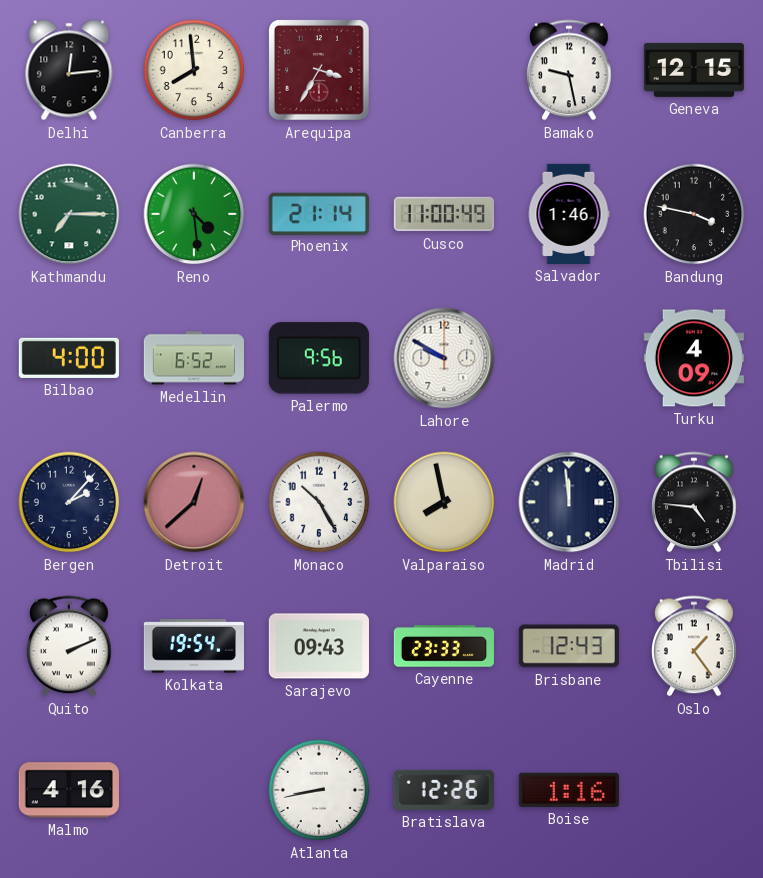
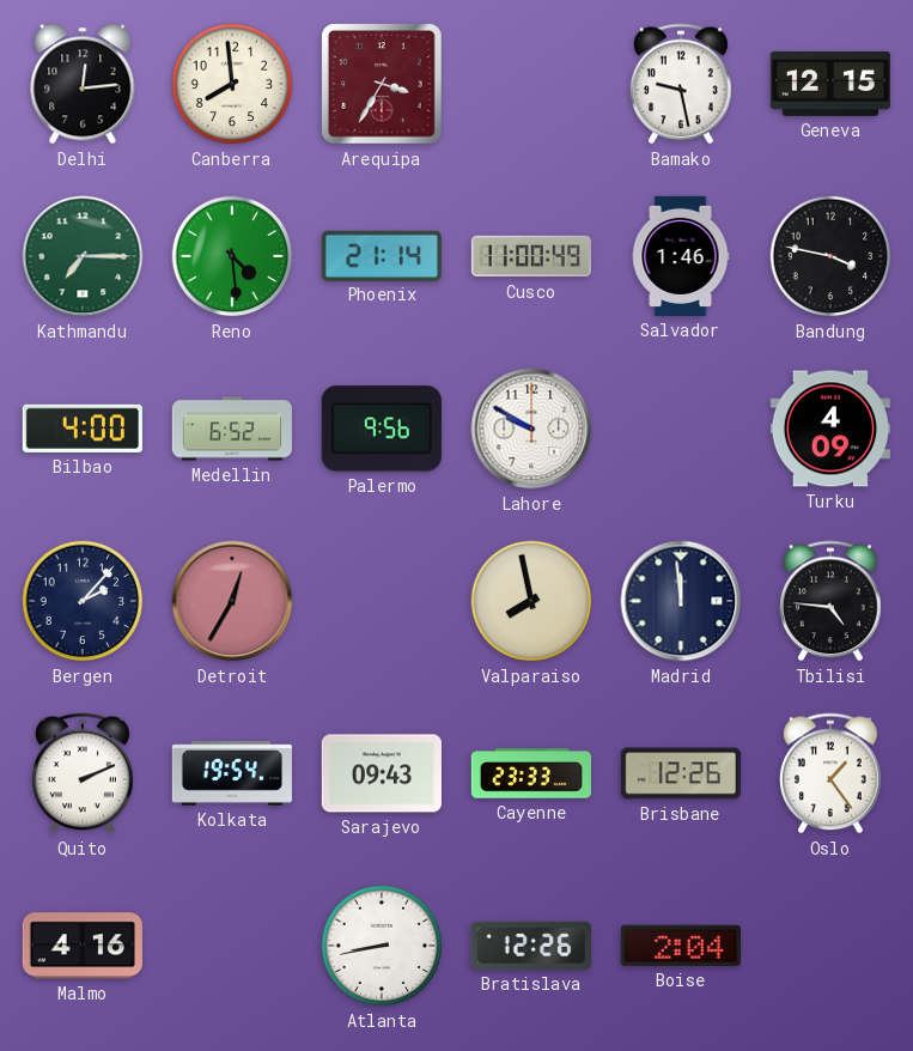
Detroit: 12:38 -> 12:35 (232, 601)
Monaco: 10:25 -> none (319, 502)
Brisbane: 12:43 -> 12:26 (681, 773)
Boise: 1:16 -> 2:04 (681, 946)
